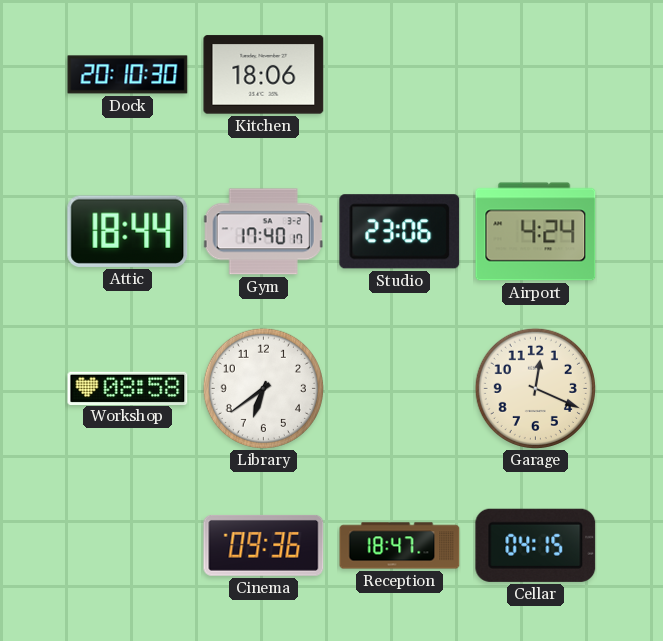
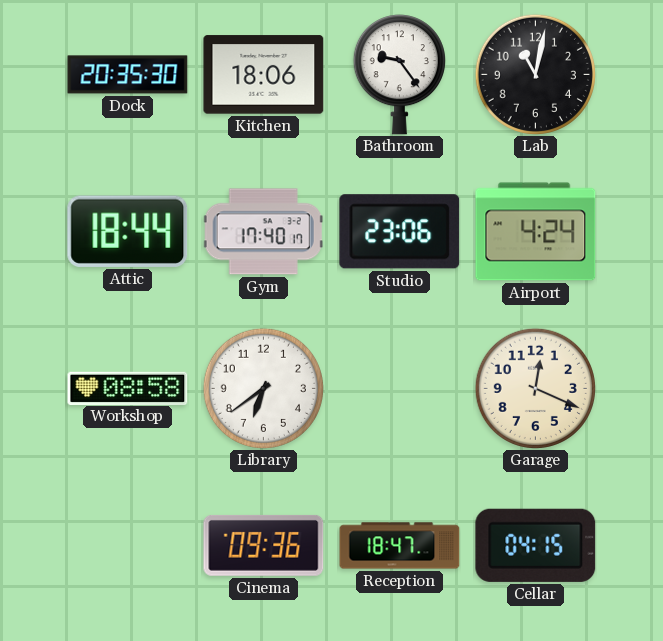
Dock: 20:10 -> 20:35 (128, 75)
Bathroom: none -> 9:24 (399, 75)
Lab: none -> 11:02 (535, 74)
